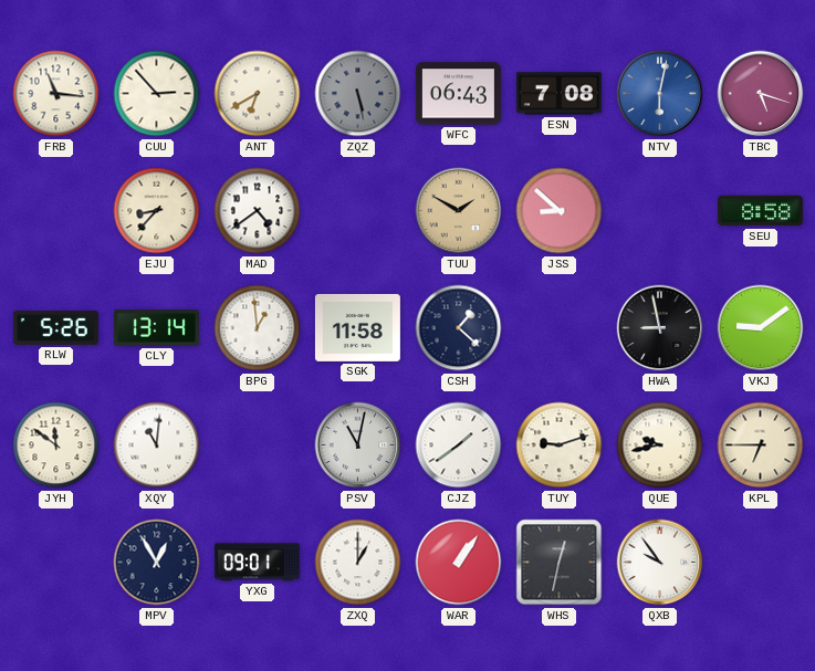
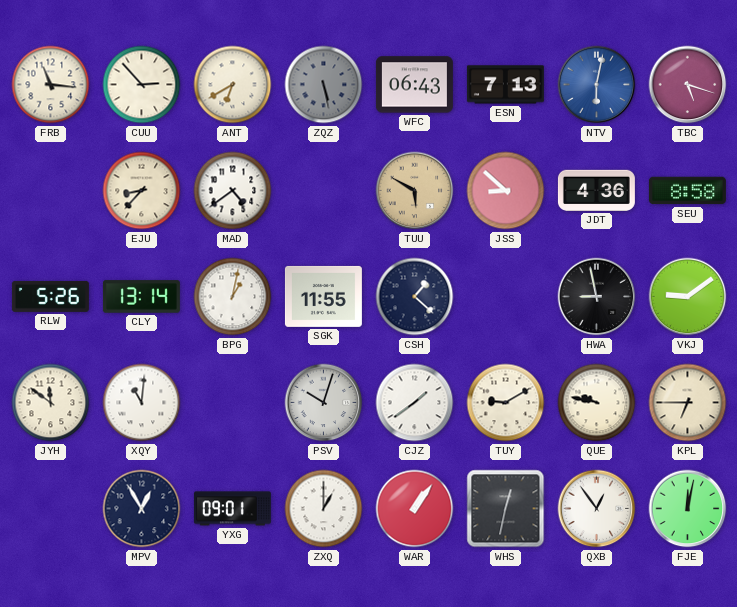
ESN: 7:08 -> 7:13 (505, 85)
TUU: 1:50 -> 5:50 (415, 191)
JDT: none -> 4:36 (596, 190)
BPG: 12:59 -> 1:02 (233, 297)
SGK: 11:58 -> 11:55 (323, 296)
PSV: 11:02 -> 10:03 (324, 403)
TUY: 9:12 -> 9:10 (506, 403)
QUE: 9:43 -> 9:47 (597, 403)
QXB: 9:54 -> 12:54 (597, 509)
FJE: none -> 12:02 (688, 509)
